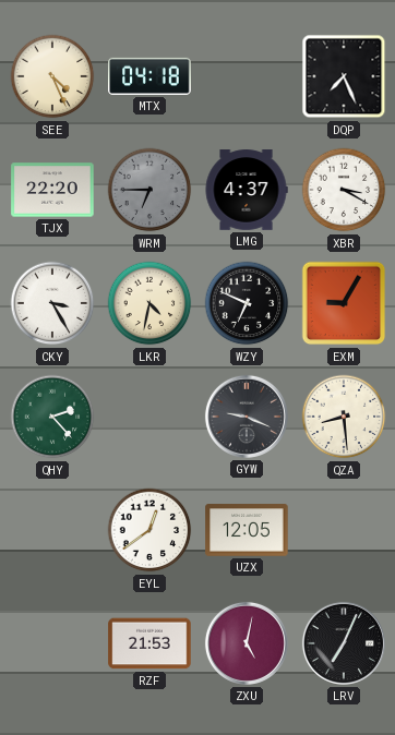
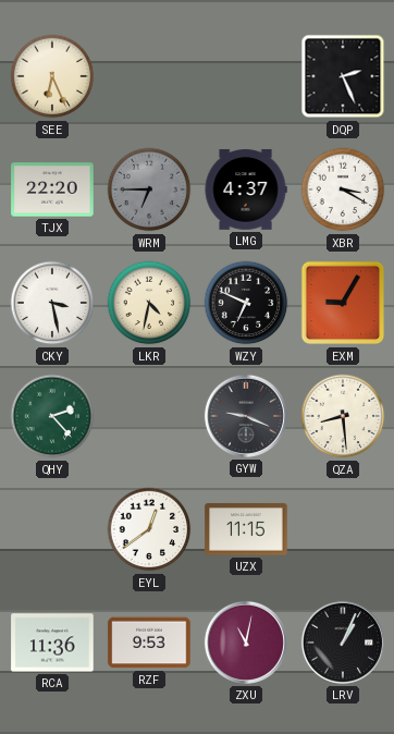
SEE: 4:26 -> 6:26 (52, 76)
MTX: 04:18 -> none (149, 76)
DQP: 7:26 -> 2:26 (343, 76)
CKY: 3:25 -> 3:28 (52, 303)
UZX: 12:05 -> 11:15 (246, 529)
RCA: none -> 11:36 (52, 643)
RZF: 21:53 -> 9:53 (149, 643)
ZXU: 5:02 -> 11:02 (246, 643)
LRV: 7:04 -> 1:04 (343, 643)
